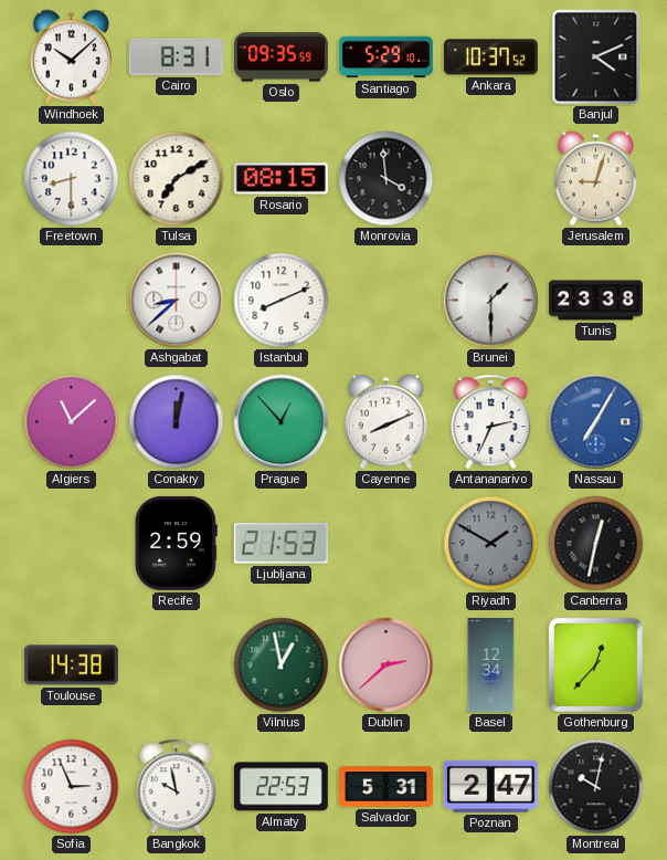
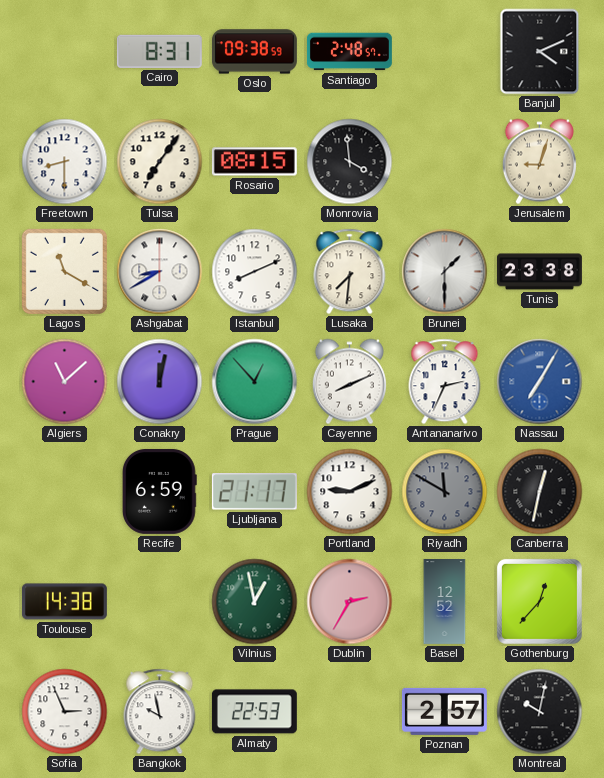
Windhoek: 10:08 -> none (71, 57)
Oslo: 09:35 -> 09:38 (254, 52)
Santiago: 5:29 -> 2:48 (349, 52)
Ankara: 10:37 -> none (490, 57)
Tulsa: 7:10 -> 7:06 (160, 162)
Lagos: none -> 11:20 (64, 271)
Ashgabat: 8:38 -> 8:40 (160, 272)
Lusaka: none -> 7:31 (350, 272)
Recife: 2:59 -> 6:59 (159, 491)
Ljubljana: 21:53 -> 21:17 (254, 492)
Portland: none -> 9:11 (350, 492)
Riyadh: 1:50 -> 11:50 (445, 492)
Dublin: 2:38 -> 2:35 (350, 602)
Basel: 12:34 -> 12:52 (445, 602)
Salvador: 5:31 -> none (387, 787)
Poznan: 2:47 -> 2:57 (444, 711)
